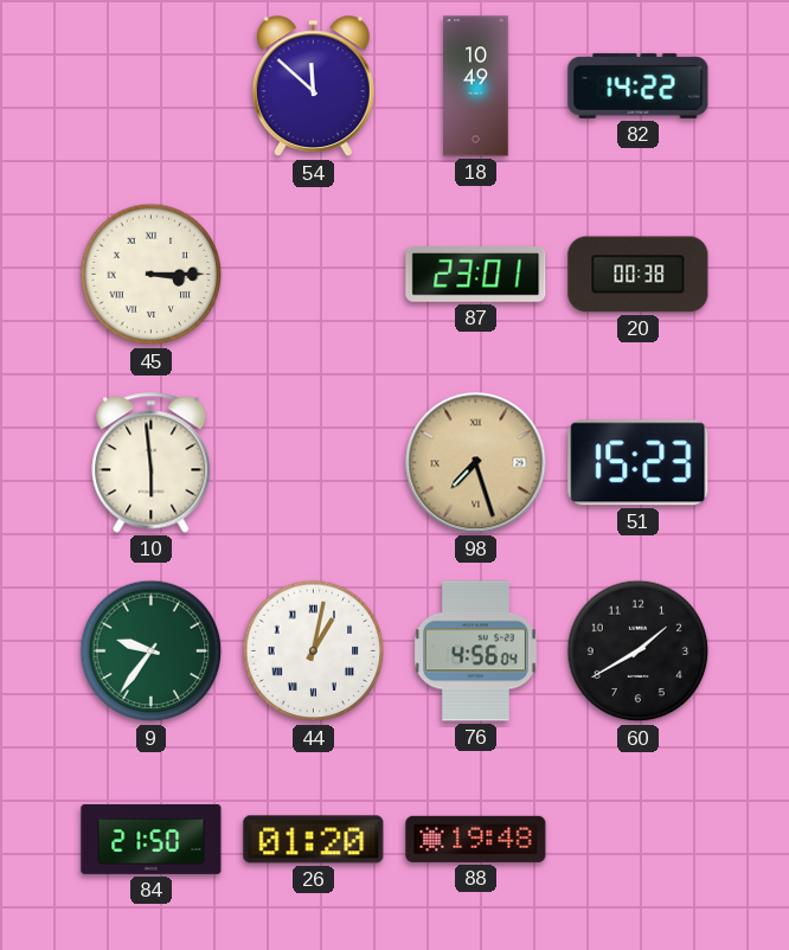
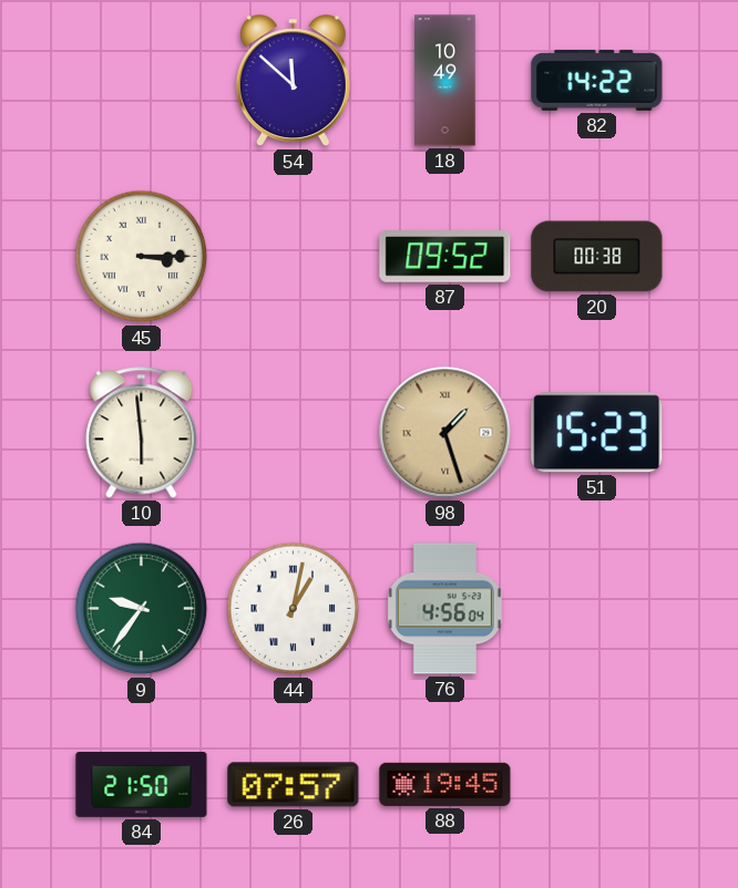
87: 23:01 -> 09:52 (445, 257)
98: 7:27 -> 1:27 (445, 433)
60: 1:40 -> none (639, 651)
26: 01:20 -> 07:57 (294, 785)
88: 19:48 -> 19:45 (445, 784)
